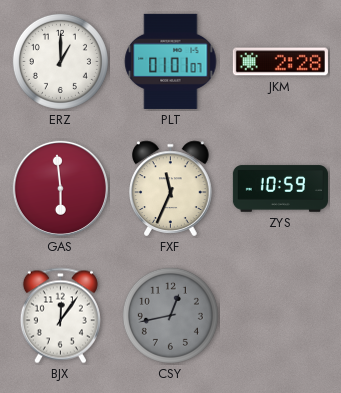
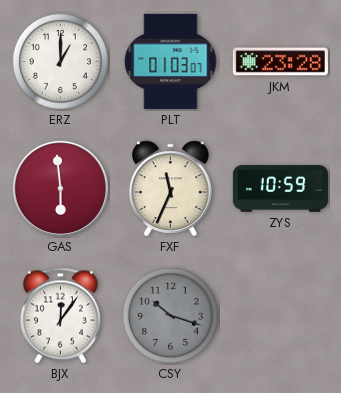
PLT: 01:01 -> 01:03 (171, 61)
JKM: 2:28 -> 23:28 (280, 62)
CSY: 12:43 -> 10:18 (170, 315)
